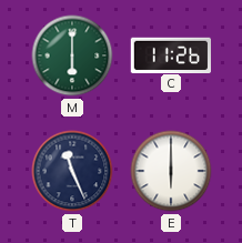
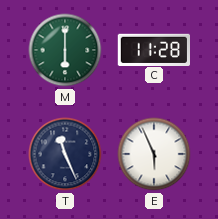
C: 11:26 -> 11:28 (153, 49)
E: 6:00 -> 5:56 (154, 154)
